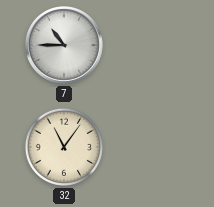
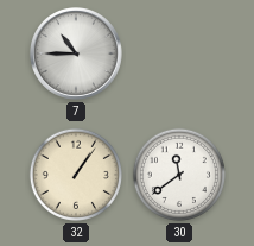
32: 11:06 -> 1:06 (76, 175)
30: none -> 11:39 (179, 175)
